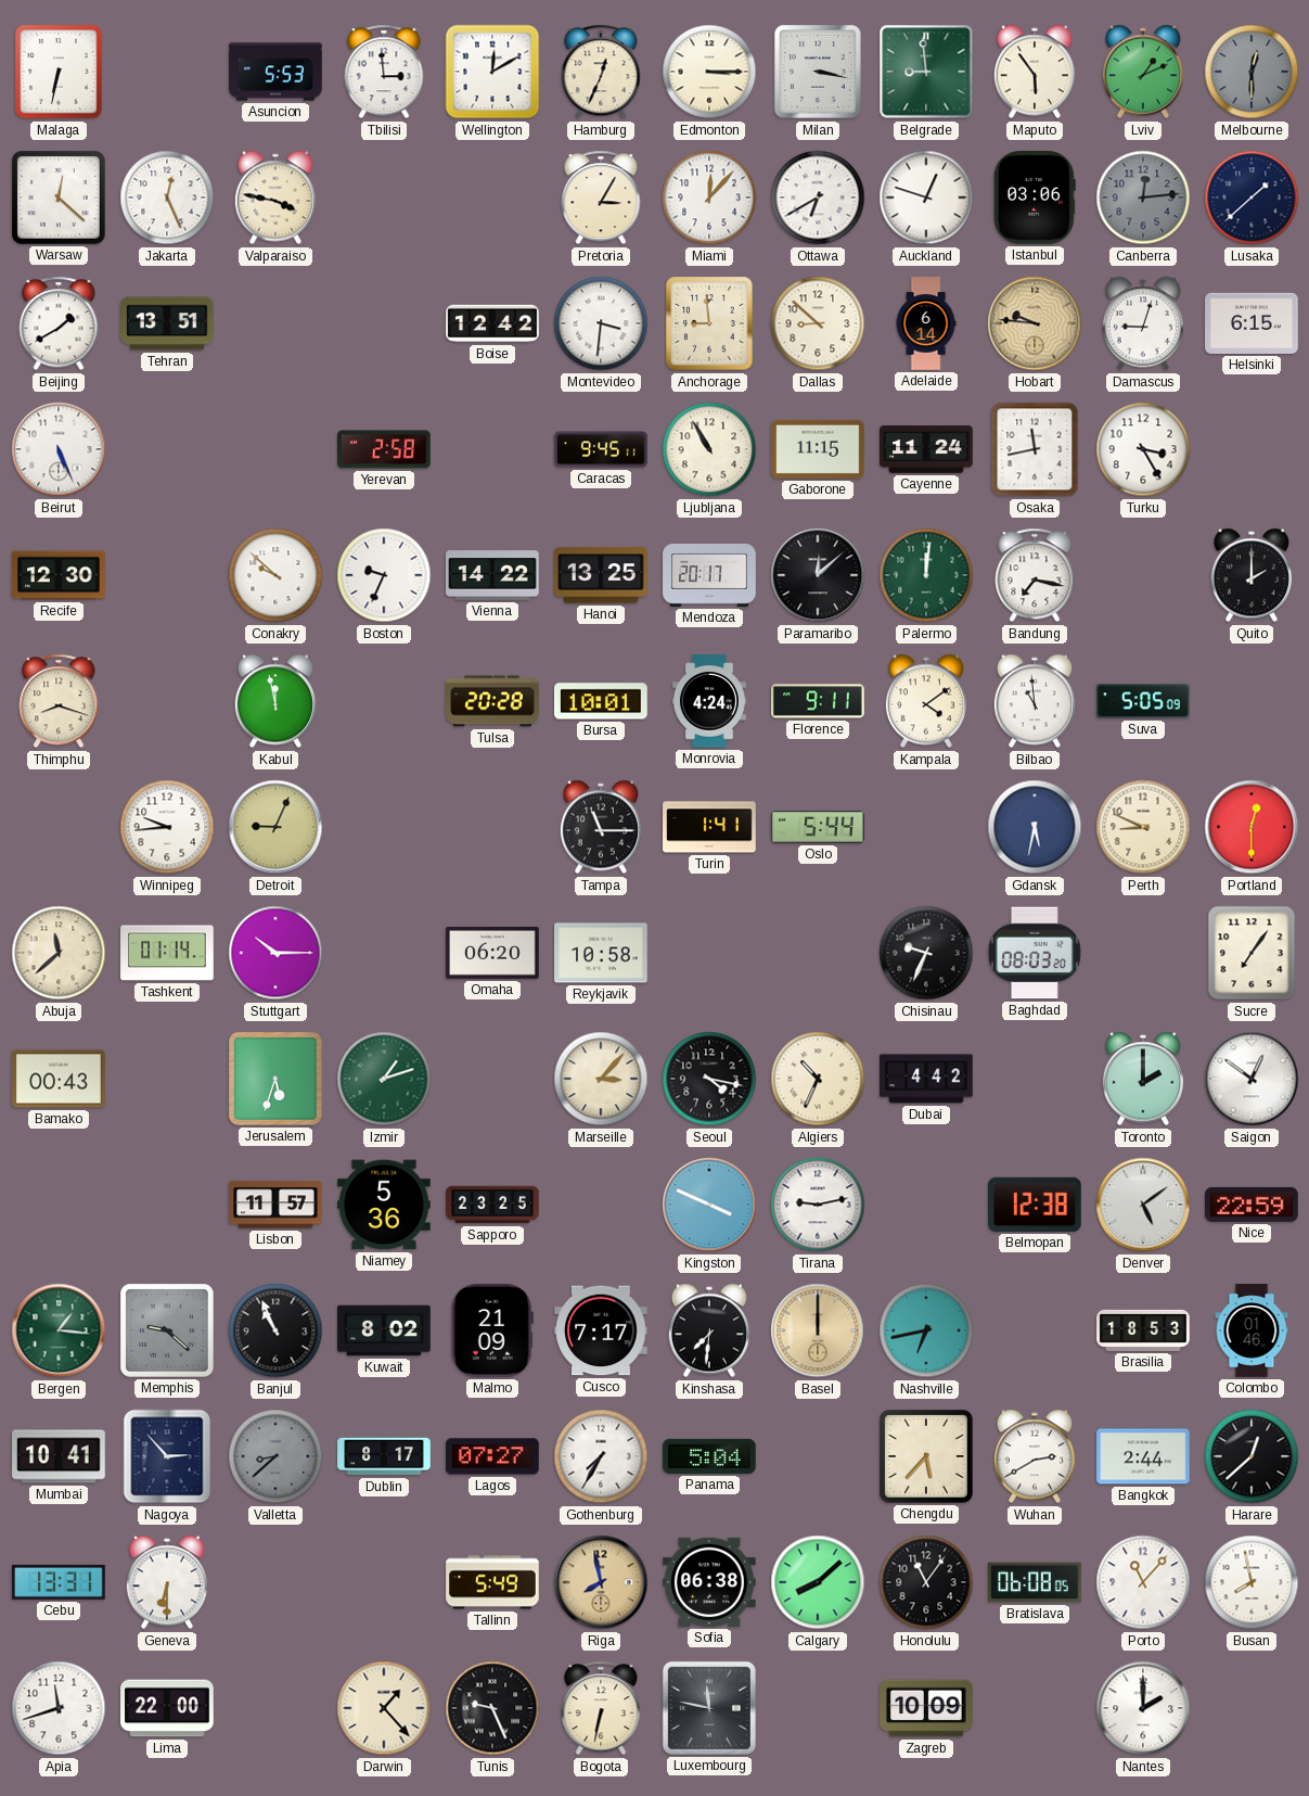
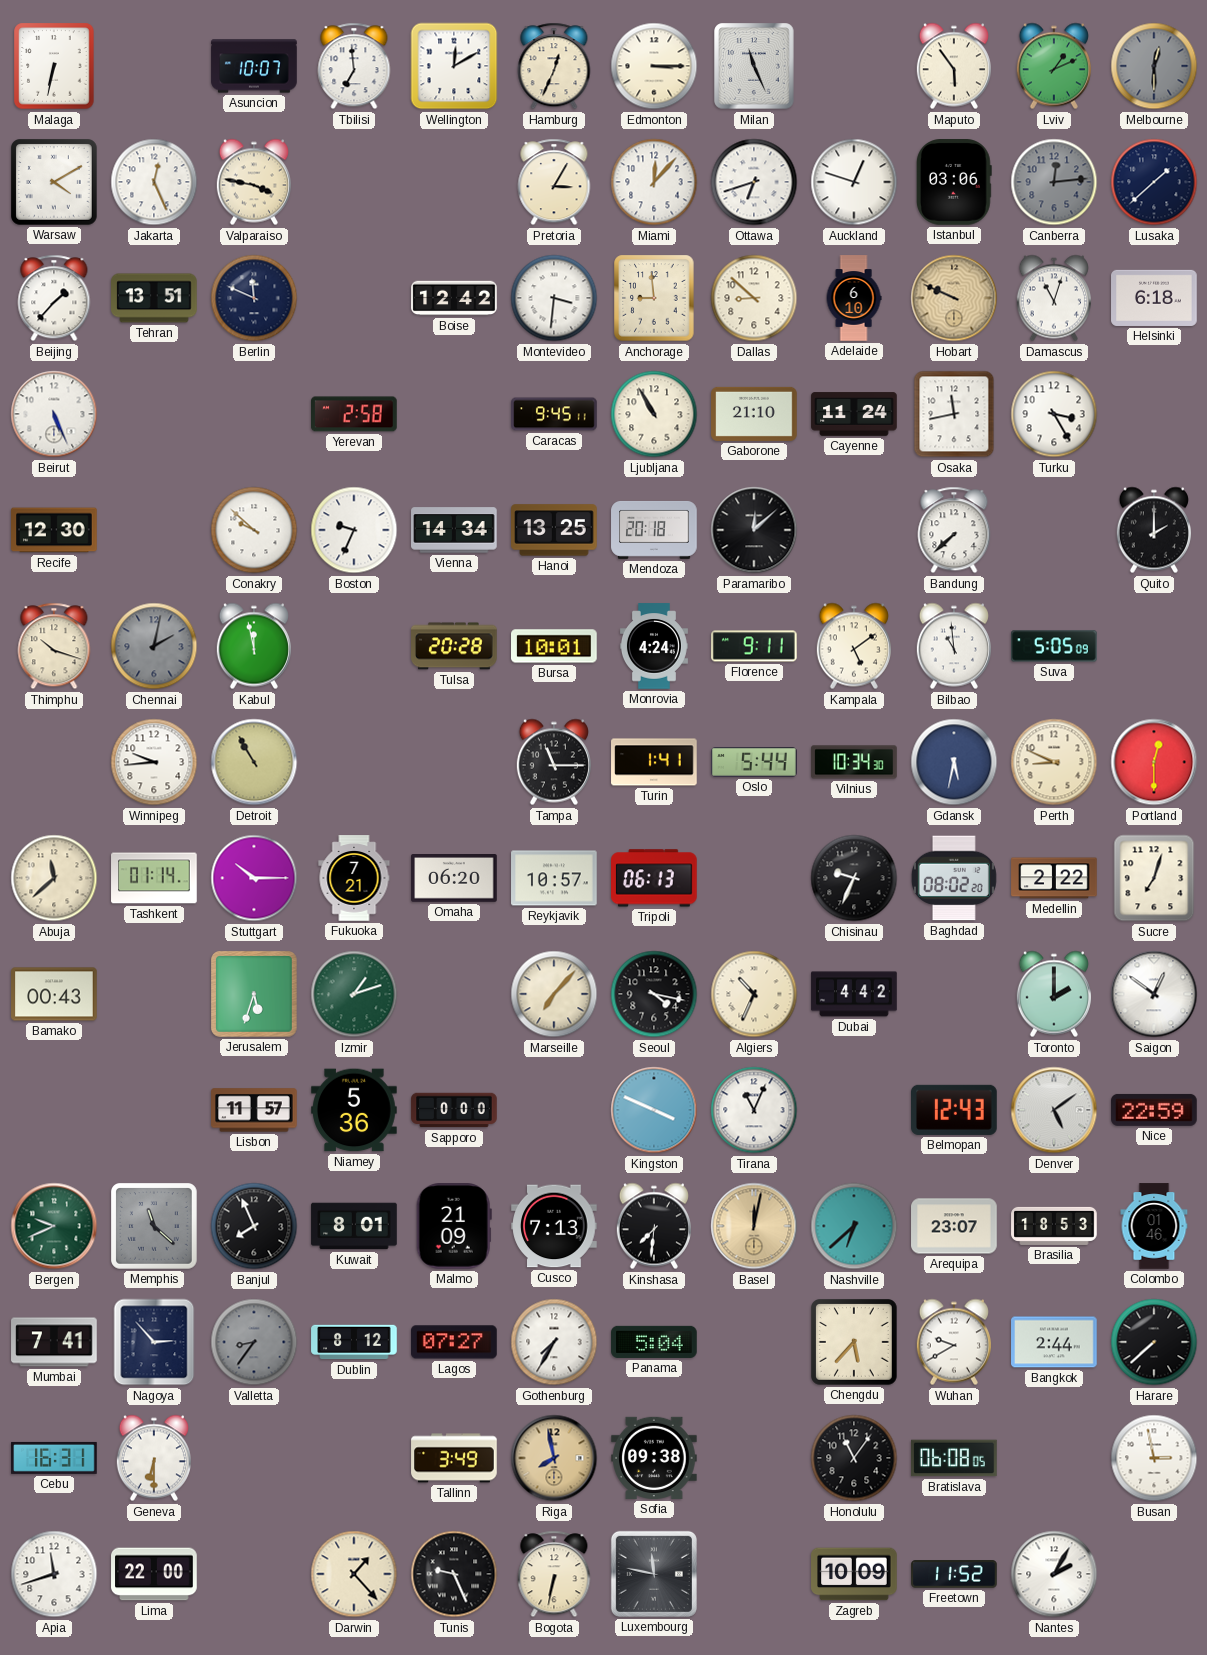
Asuncion: 5:53 -> 10:07 (254, 66)
Tbilisi: 2:59 -> 6:59 (354, 66)
Milan: 3:17 -> 11:26 (754, 66)
Belgrade: 8:59 -> none (926, 72)
Warsaw: 12:22 -> 4:10 (55, 183)
Ottawa: 6:40 -> 6:42 (754, 182)
Beijing: 1:40 -> 1:37 (54, 298)
Berlin: none -> 11:49 (254, 298)
Adelaide: 6:14 -> 6:10 (854, 298)
Hobart: 9:46 -> 9:49 (954, 298)
Damascus: 9:03 -> 11:03 (1054, 298)
Helsinki: 6:15 -> 6:18 (1154, 298)
Gaborone: 11:15 -> 21:10 (754, 414)
Vienna: 14:22 -> 14:34 (454, 530)
Mendoza: 20:17 -> 20:18 (654, 530)
Palermo: 12:01 -> none (926, 575)
Bandung: 7:17 -> 7:38 (954, 530)
Thimphu: 8:18 -> 10:18 (54, 646)
Chennai: none -> 2:02 (154, 646)
Kampala: 4:09 -> 5:09 (854, 646)
Detroit: 9:04 -> 10:55 (254, 762)
Vilnius: none -> 10:34 (854, 762)
Fukuoka: none -> 7:21 (354, 878)
Reykjavik: 10:58 -> 10:57 (554, 878)
Tripoli: none -> 06:13 (655, 878)
Baghdad: 08:03 -> 08:02 (954, 878)
Medellin: none -> 2:22 (1054, 878)
Sucre: 7:06 -> 7:03 (1154, 878)
Marseille: 3:07 -> 7:07 (554, 994)
Sapporo: 23:25 -> 0:00 (454, 1110)
Tirana: 9:13 -> 11:04 (754, 1110)
Belmopan: 12:38 -> 12:43 (955, 1110)
Bergen: 1:16 -> 9:41 (54, 1226)
Memphis: 9:22 -> 11:22 (155, 1227)
Banjul: 10:56 -> 7:56 (254, 1226)
Kuwait: 8:02 -> 8:01 (354, 1226)
Cusco: 7:17 -> 7:13 (554, 1226)
Basel: 12:00 -> 12:02 (754, 1226)
Nashville: 6:43 -> 6:38 (854, 1226)
Arequipa: none -> 23:07 (954, 1226)
Mumbai: 10:41 -> 7:41 (54, 1342)
Valletta: 8:38 -> 8:36 (254, 1342)
Dublin: 8:17 -> 8:12 (354, 1342)
Wuhan: 2:40 -> 9:40 (954, 1342)
Harare: 12:38 -> 7:38 (1154, 1342)
Cebu: 13:31 -> 16:31 (54, 1458)
Tallinn: 5:49 -> 3:49 (454, 1458)
Sofia: 06:38 -> 09:38 (654, 1458)
Calgary: 8:08 -> none (818, 1582)
Porto: 11:07 -> none (1143, 1582)
Busan: 7:58 -> 2:58 (1154, 1458)
Freetown: none -> 11:52 (954, 1574)
Nantes: 2:00 -> 2:05 (1054, 1574)
